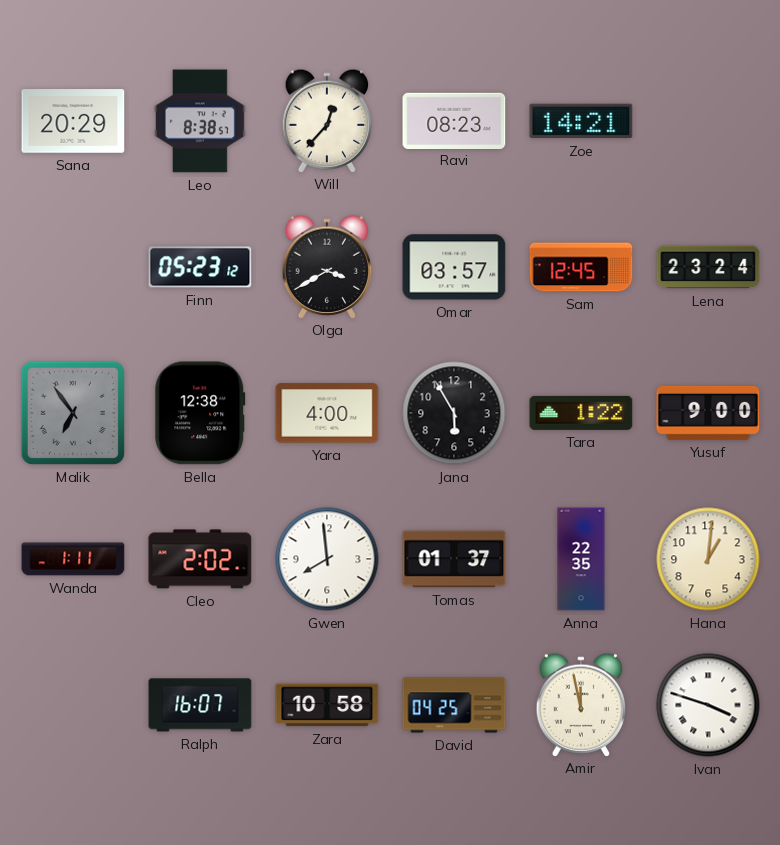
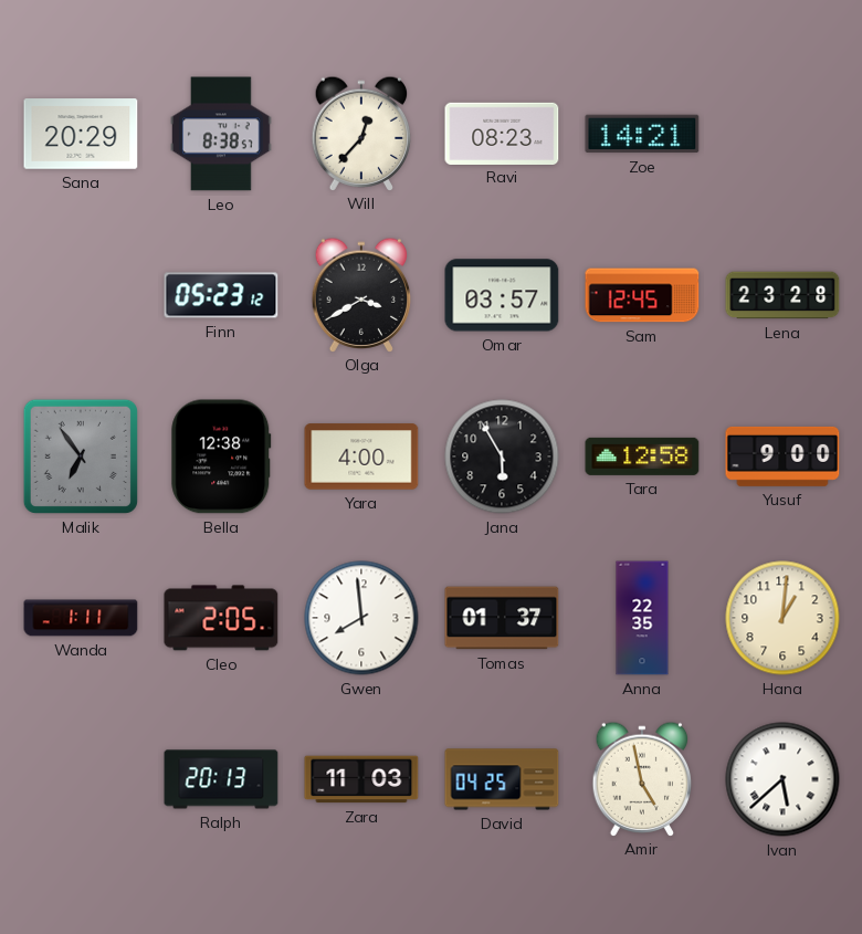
Lena: 23:24 -> 23:28 (782, 295)
Tara: 1:22 -> 12:58 (642, 456)
Cleo: 2:02 -> 2:05 (221, 618)
Ralph: 16:07 -> 20:13 (221, 779)
Zara: 10:58 -> 11:03 (361, 779)
Amir: 11:58 -> 4:58 (642, 778)
Ivan: 3:48 -> 5:38 (782, 779)
